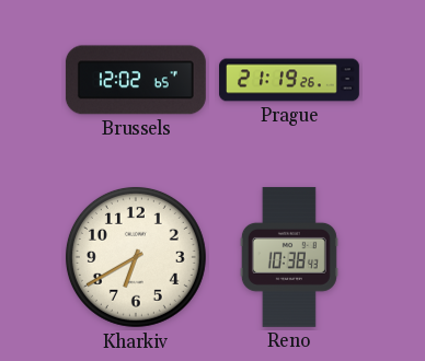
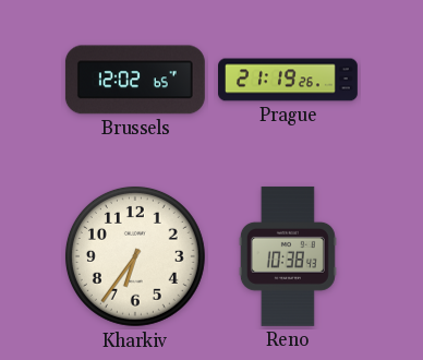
Kharkiv: 6:40 -> 6:36 (135, 256)
